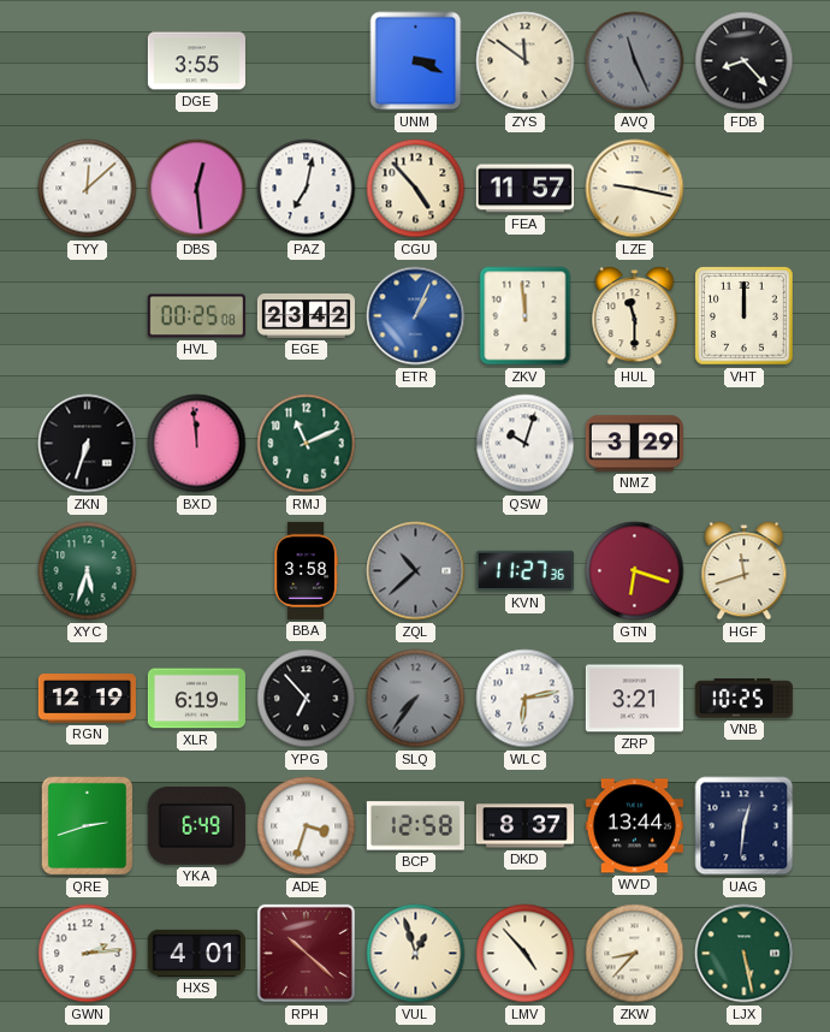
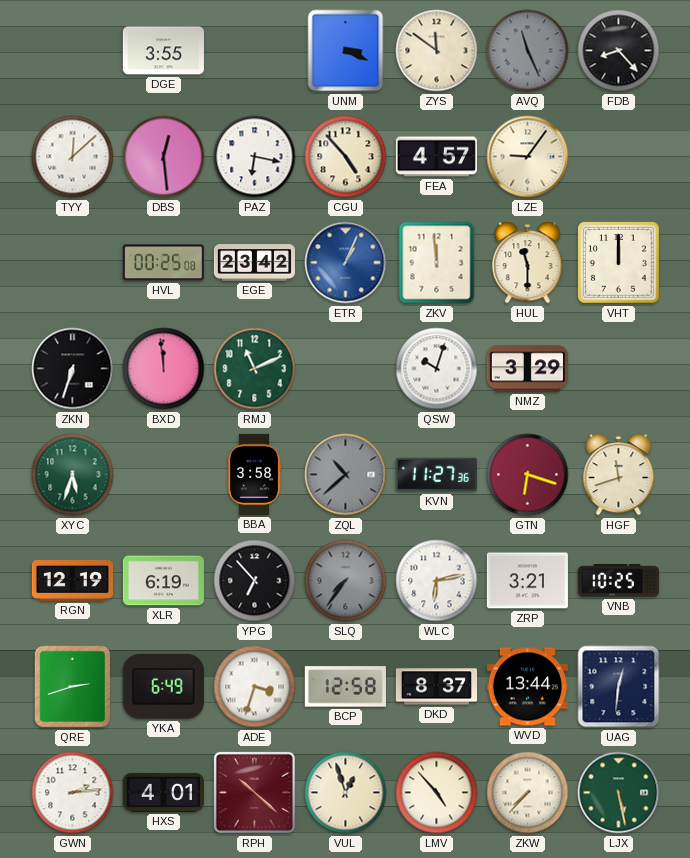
PAZ: 7:02 -> 6:17 (255, 157)
FEA: 11:57 -> 4:57 (436, 157)
LZE: 9:17 -> 9:06 (528, 157)
ZKW: 8:37 -> 7:37 (528, 793)
